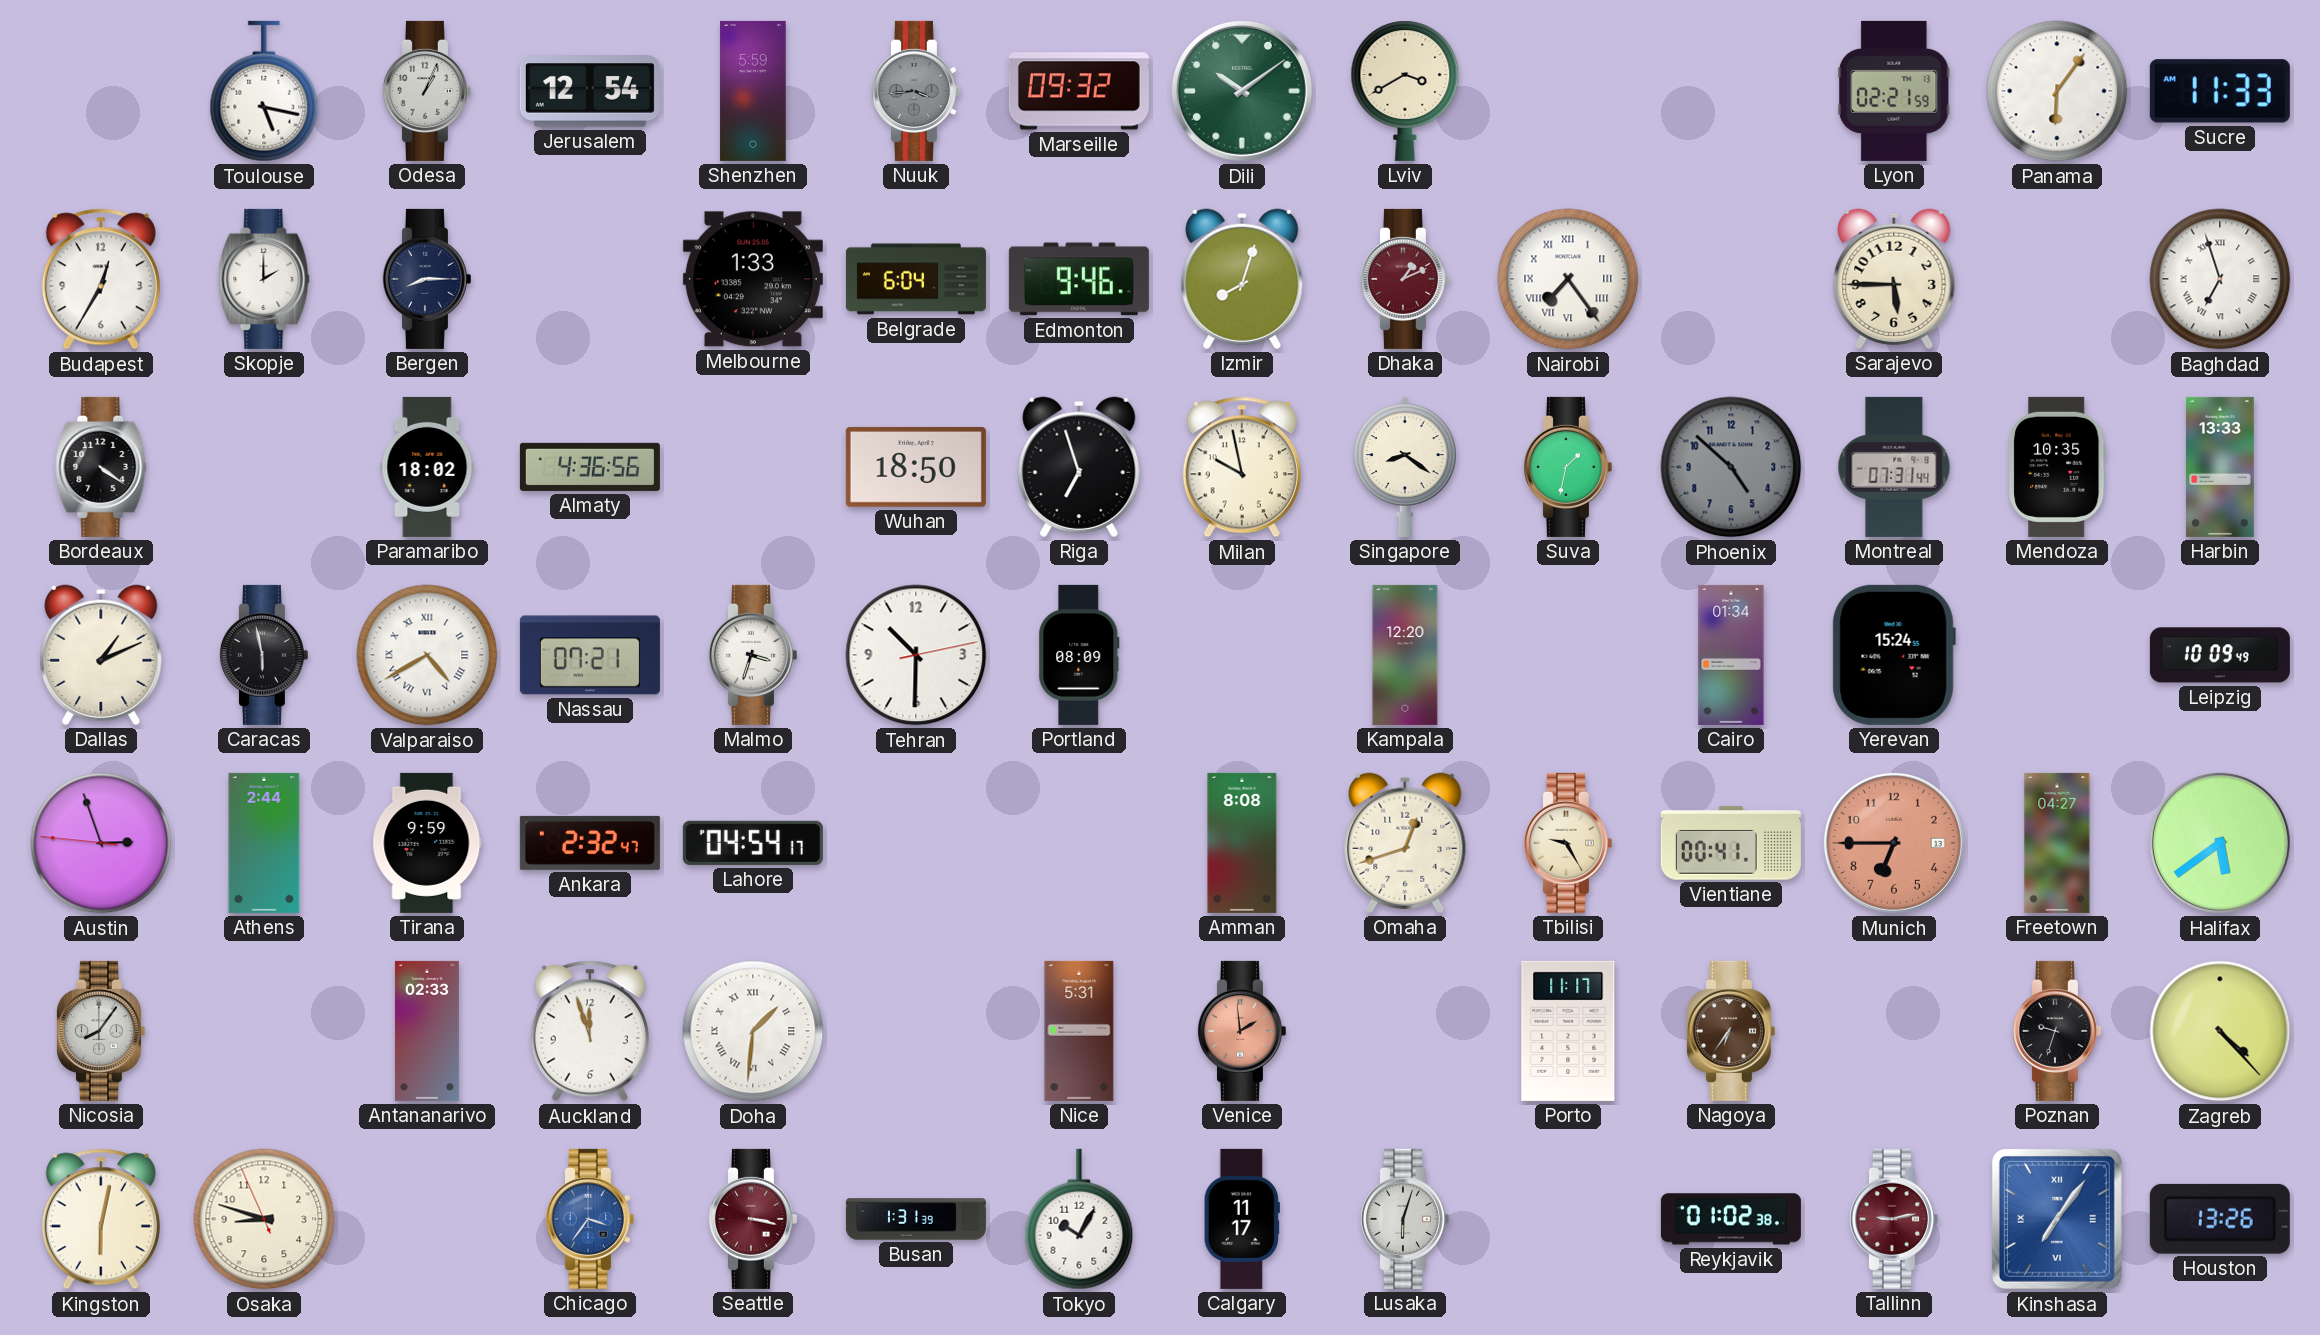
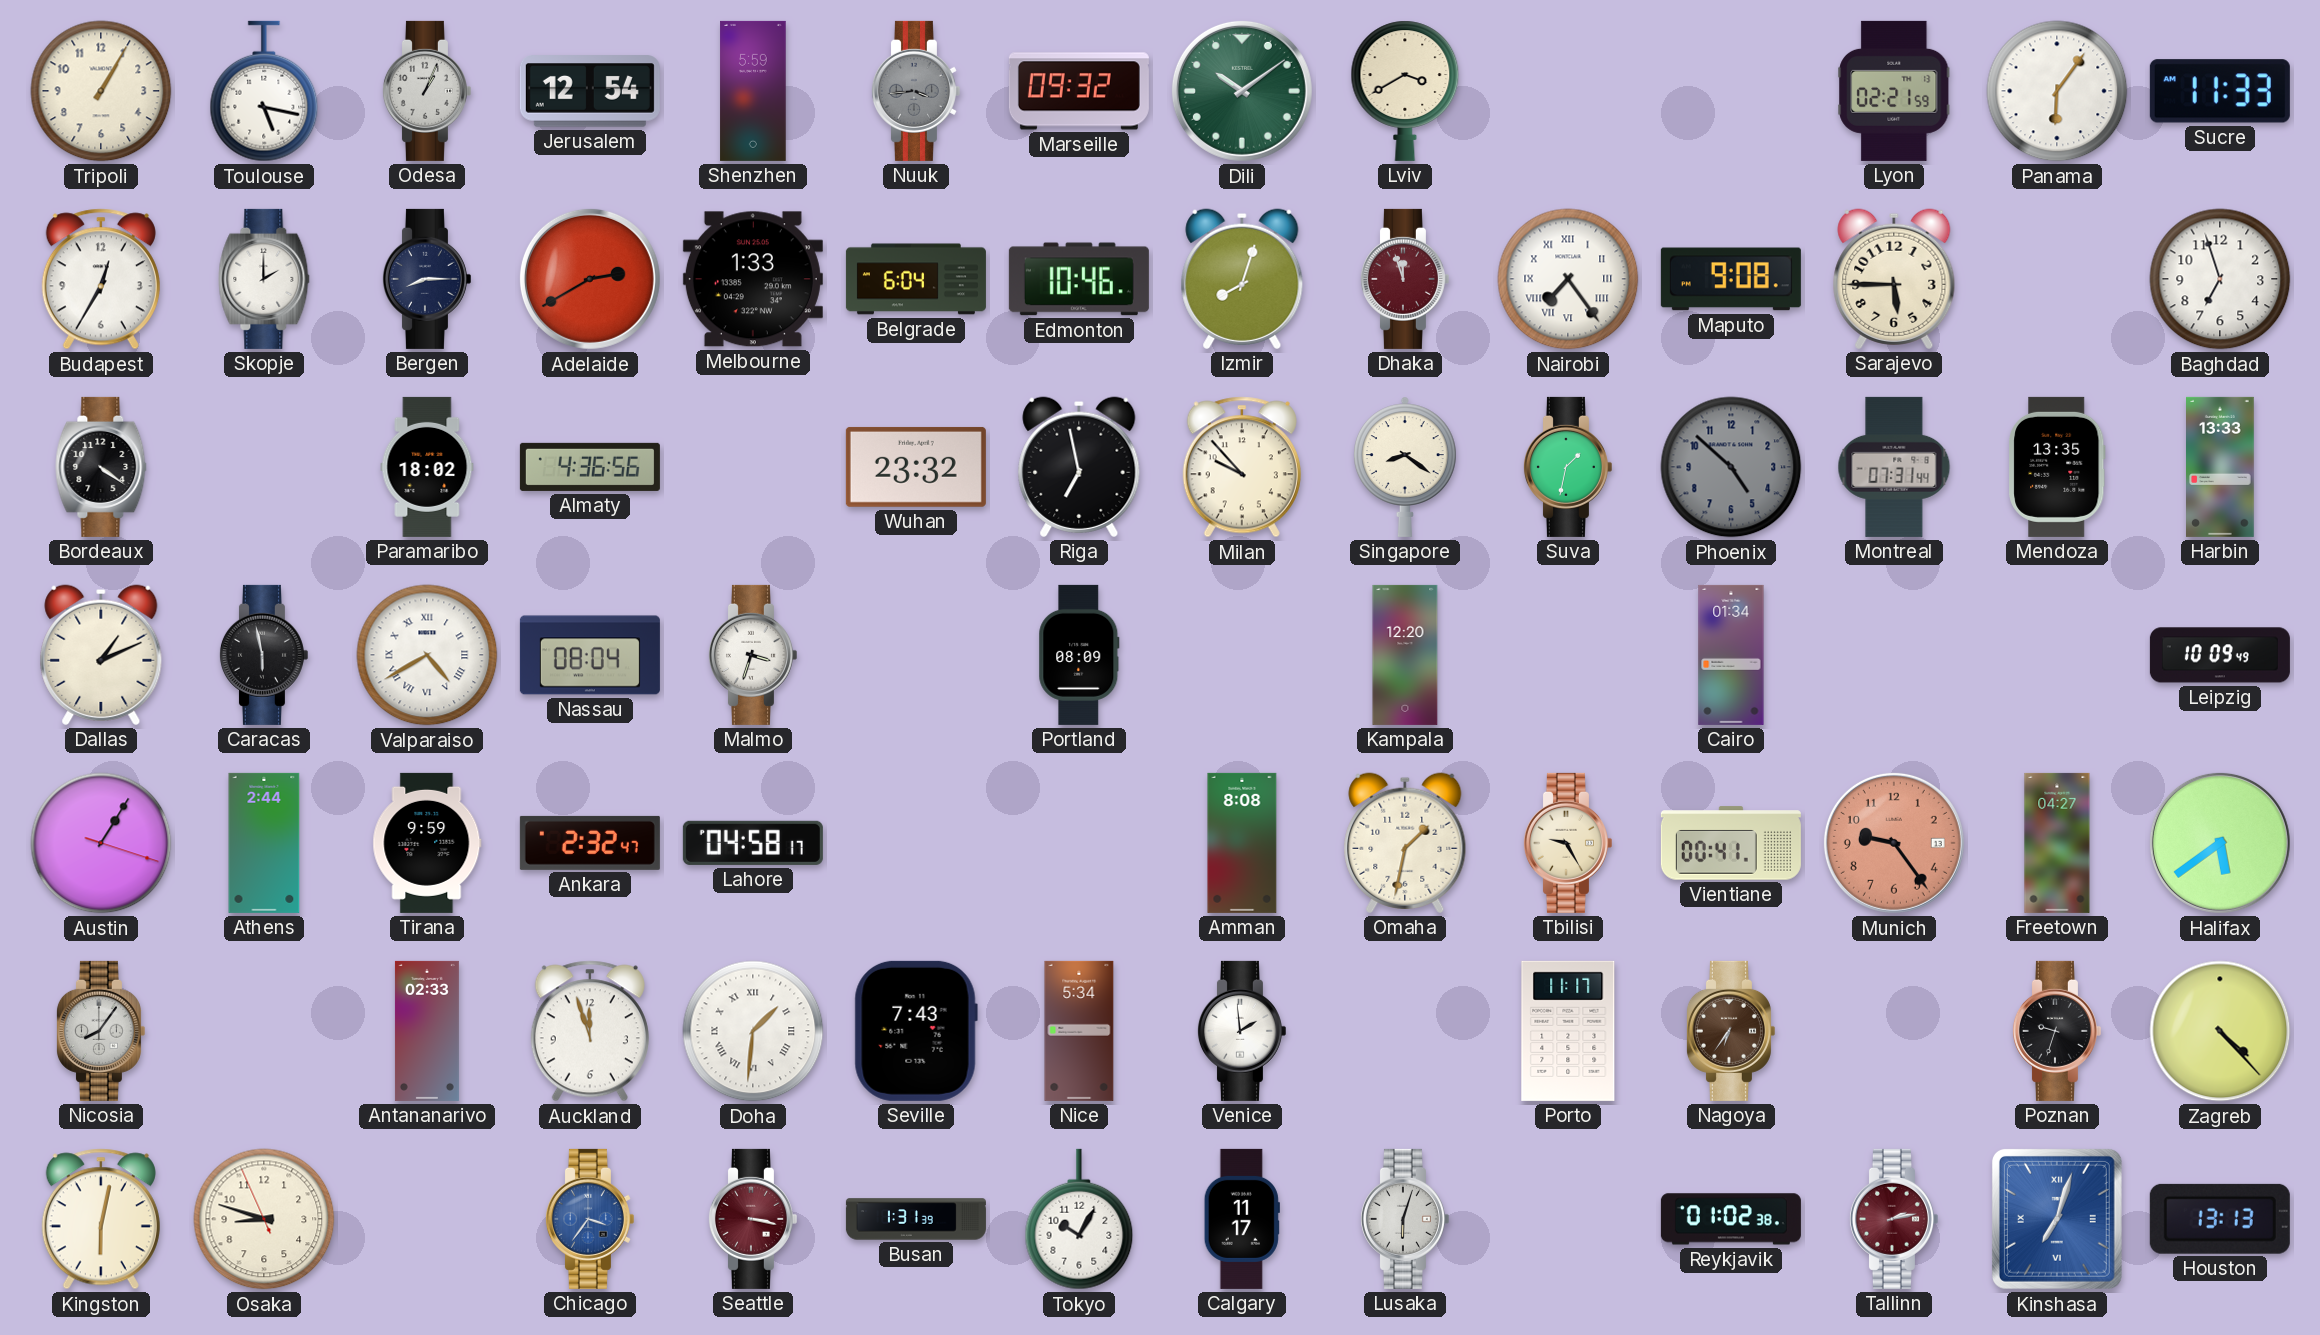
Tripoli: none -> 1:05 (101, 91)
Adelaide: none -> 2:40 (590, 279)
Edmonton: 9:46 -> 10:46 (1079, 279)
Dhaka: 1:11 -> 11:57 (1404, 279)
Maputo: none -> 9:08 (1731, 279)
Baghdad numerals: Roman -> Arabic (2220, 279)
Wuhan: 18:50 -> 23:32 (916, 467)
Riga: 6:57 -> 6:58 (1079, 467)
Milan: 9:58 -> 9:53 (1242, 467)
Mendoza: 10:35 -> 13:35 (2057, 467)
Nassau: 07:21 -> 08:04 (590, 655)
Tehran: 10:30 -> none (916, 655)
Yerevan: 15:24 -> none (1894, 655)
Austin: 2:56 -> 1:05 (101, 843)
Lahore: 04:54 -> 04:58 (753, 843)
Omaha: 12:42 -> 1:32 (1405, 843)
Munich: 6:45 -> 9:24 (1894, 843)
Seville: none -> 7:43 (916, 1031)
Nice: 5:31 -> 5:34 (1079, 1031)
Venice dial: salmon -> white (1241, 1031)
Tallinn: 9:13 -> 2:13 (1893, 1219)
Kinshasa: 7:06 -> 7:03 (2057, 1219)
Houston: 13:26 -> 13:13 (2220, 1219)
